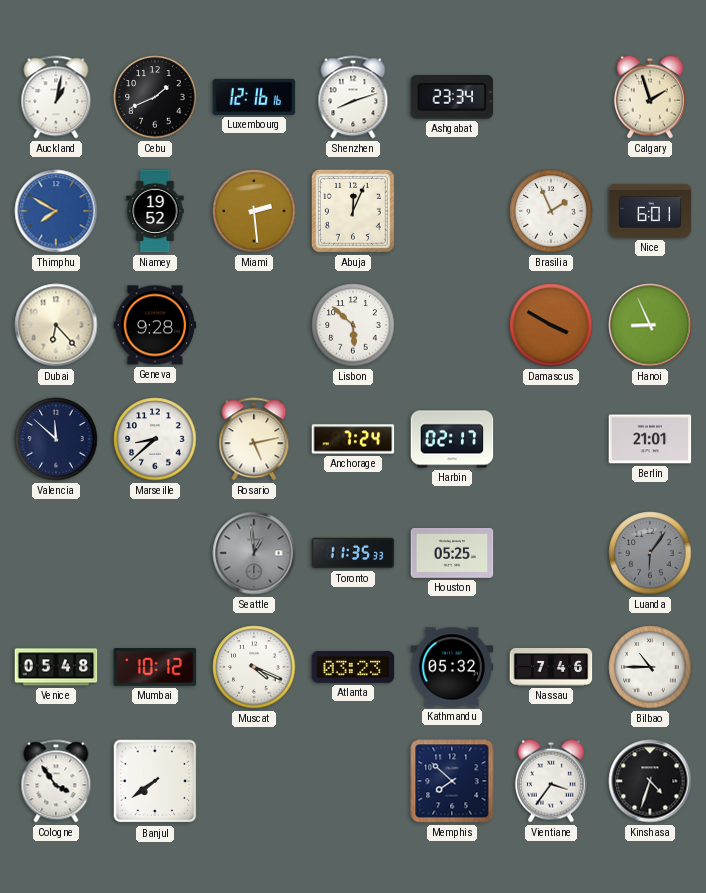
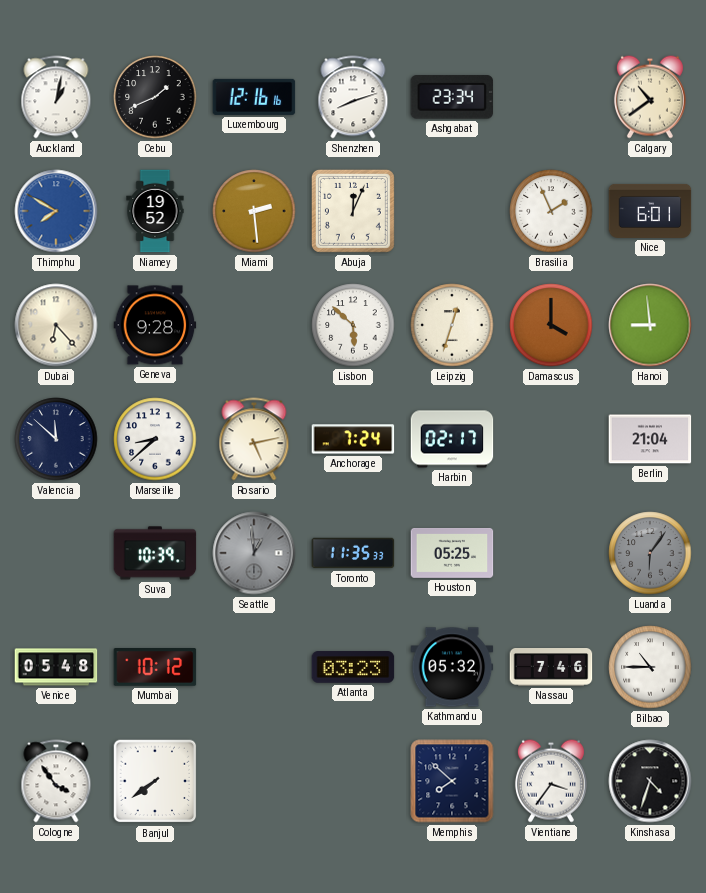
Calgary: 1:57 -> 10:39 (650, 97)
Leipzig: none -> 12:33 (452, 325)
Damascus: 3:50 -> 4:00 (551, 325)
Hanoi: 8:56 -> 8:59 (650, 325)
Berlin: 21:01 -> 21:04 (650, 439)
Suva: none -> 10:39 (155, 553)
Muscat: 4:19 -> none (254, 667)
